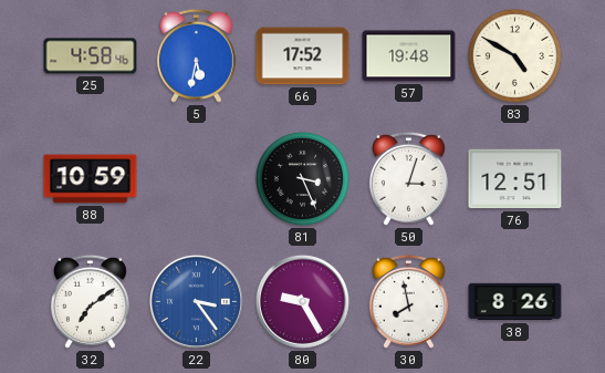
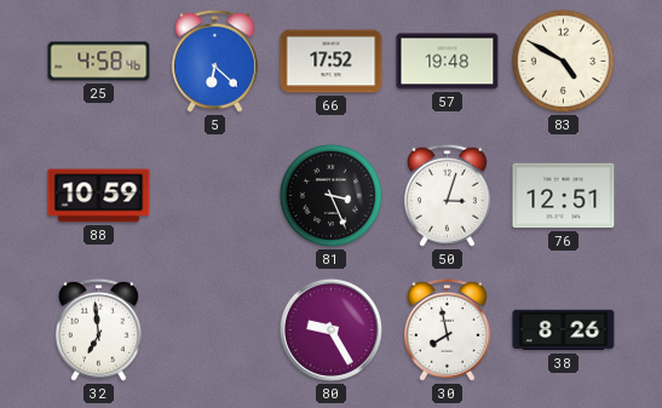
5: 5:32 -> 6:22 (214, 61)
32: 7:09 -> 6:59 (98, 329)
22: 3:24 -> none (196, 301)
